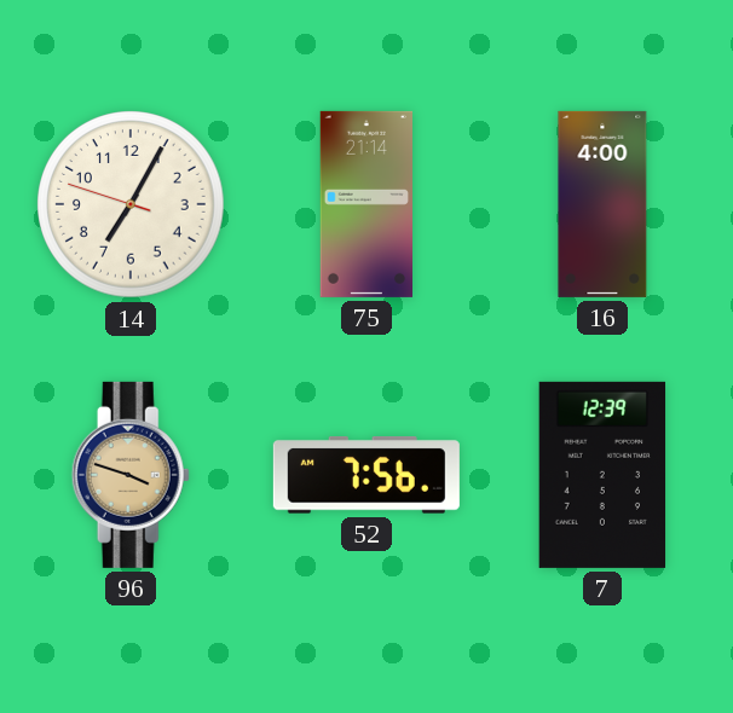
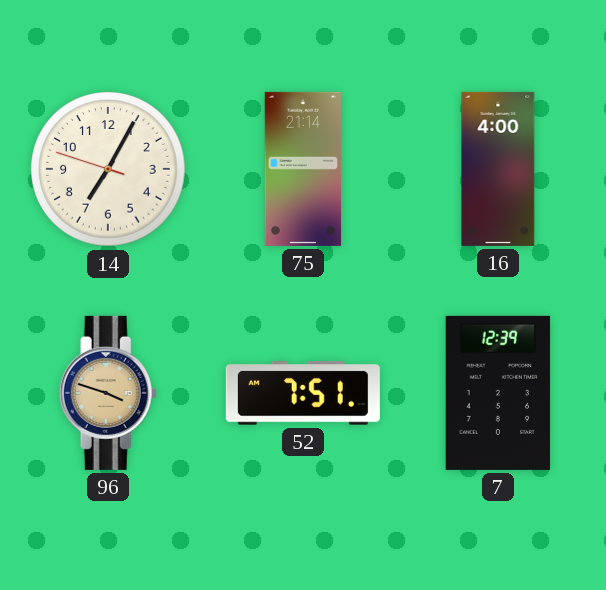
52: 7:56 -> 7:51 (303, 394)
